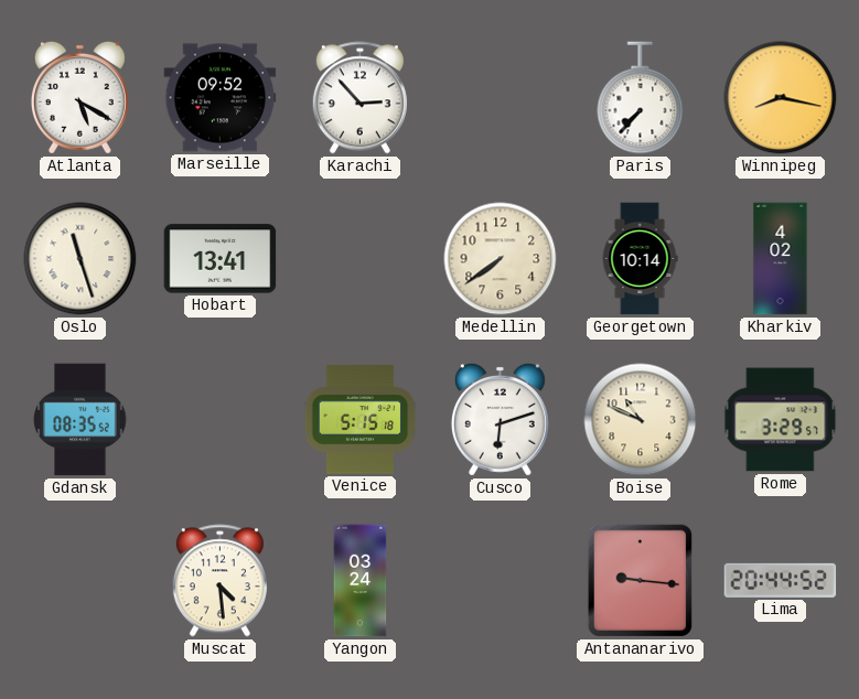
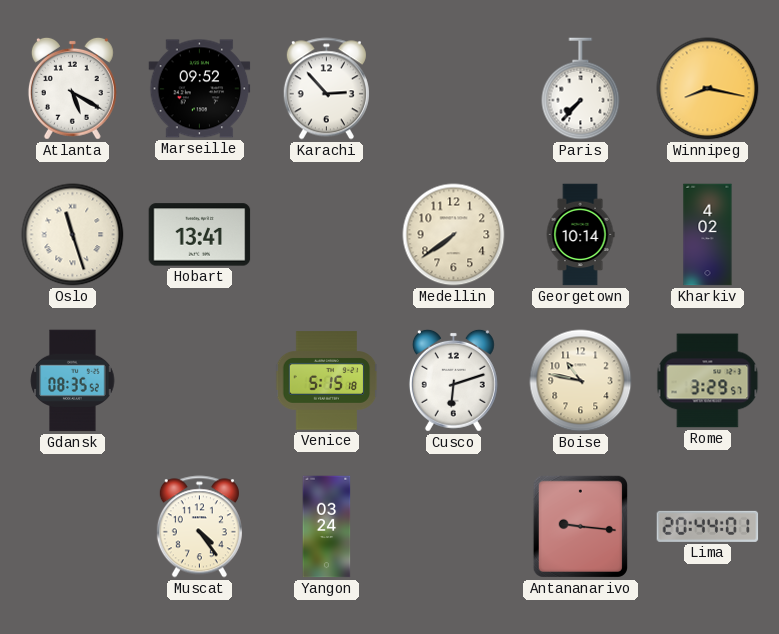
Boise: 10:49 -> 10:47 (581, 381)
Muscat: 4:29 -> 4:24 (199, 527)
Lima: 20:44:52 -> 20:44:01 (708, 526)
